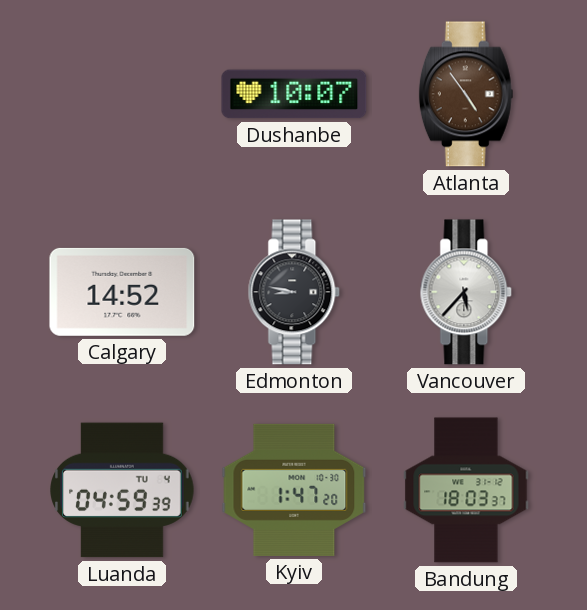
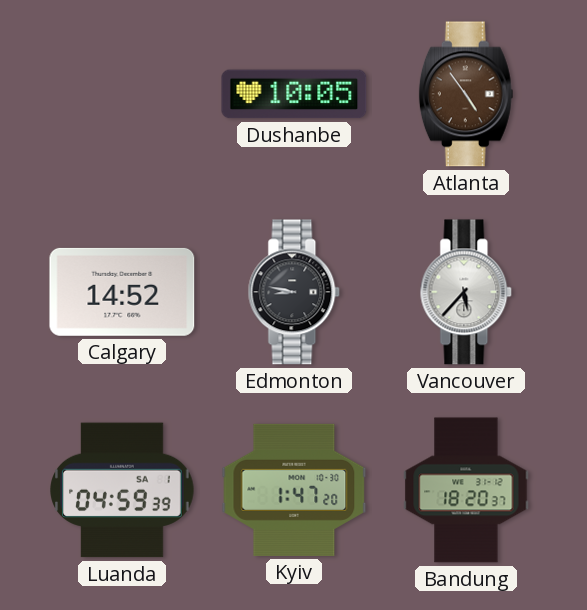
Dushanbe: 10:07 -> 10:05 (294, 94)
Luanda date: TU 4 -> SA 1 (122, 490)
Bandung: 18:03 -> 18:20 (466, 490)
